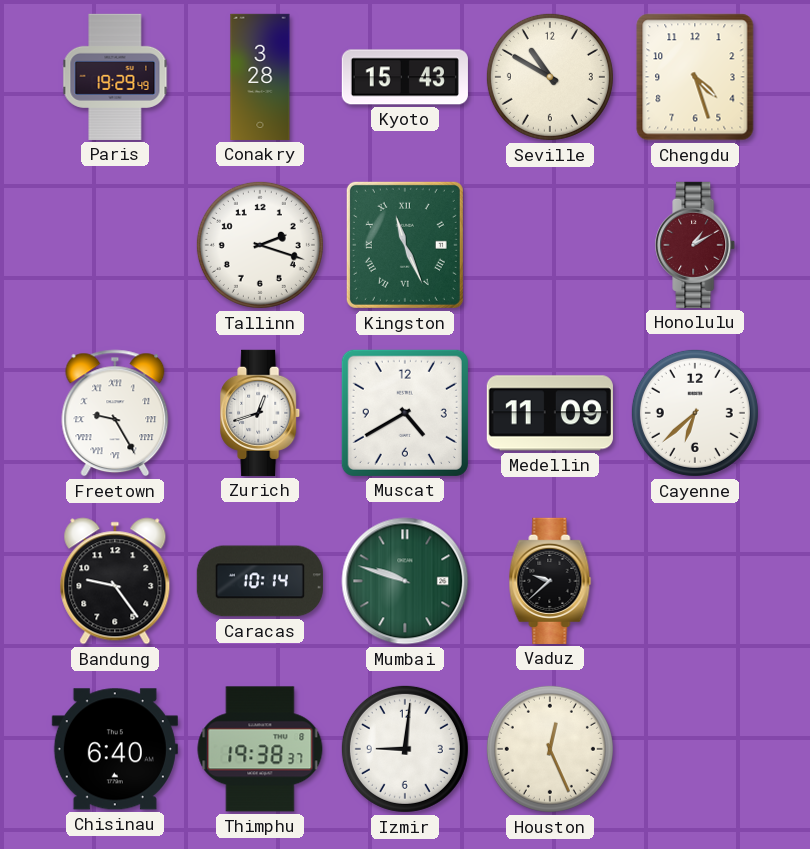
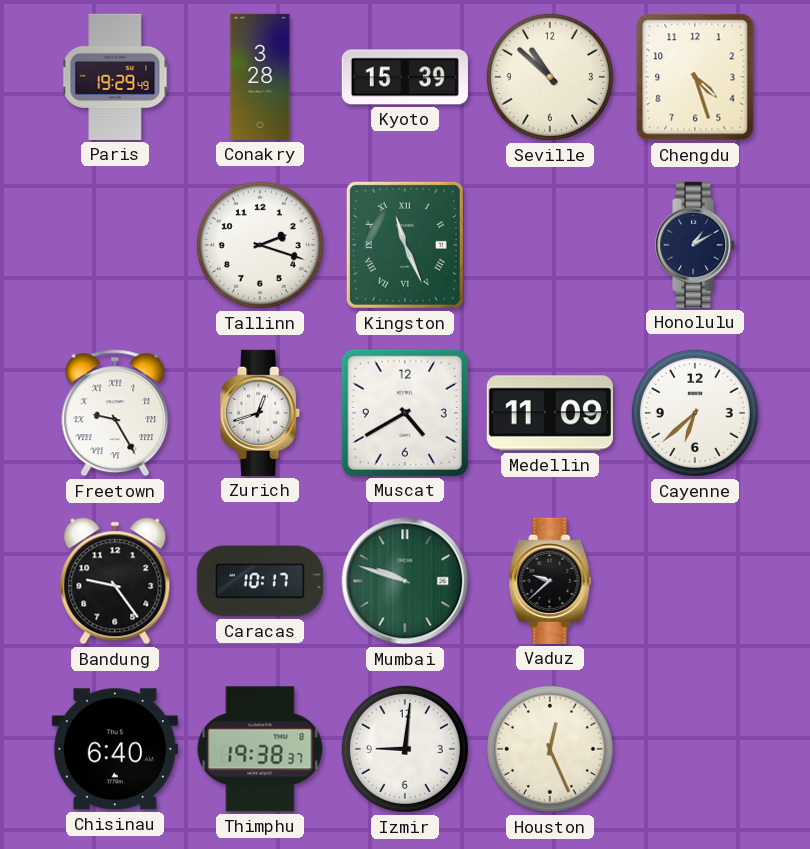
Kyoto: 15:43 -> 15:39 (405, 77)
Seville: 10:50 -> 10:52 (550, 77)
Honolulu dial: burgundy -> navy (696, 245)
Caracas: 10:14 -> 10:17 (260, 581)
